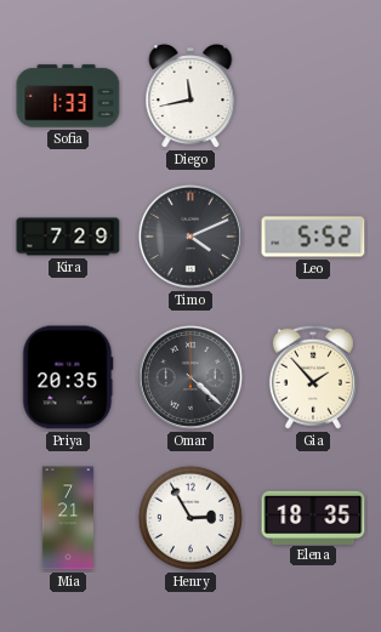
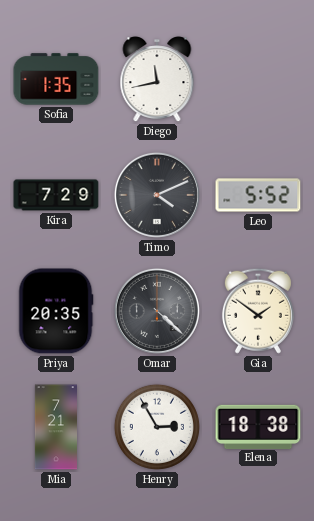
Sofia: 1:33 -> 1:35 (56, 79)
Gia: 1:53 -> 1:51 (258, 311)
Elena: 18:35 -> 18:38 (258, 426)
